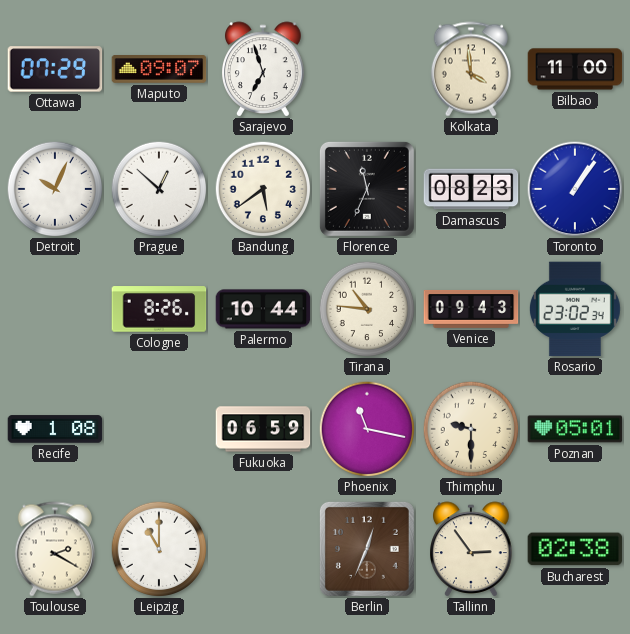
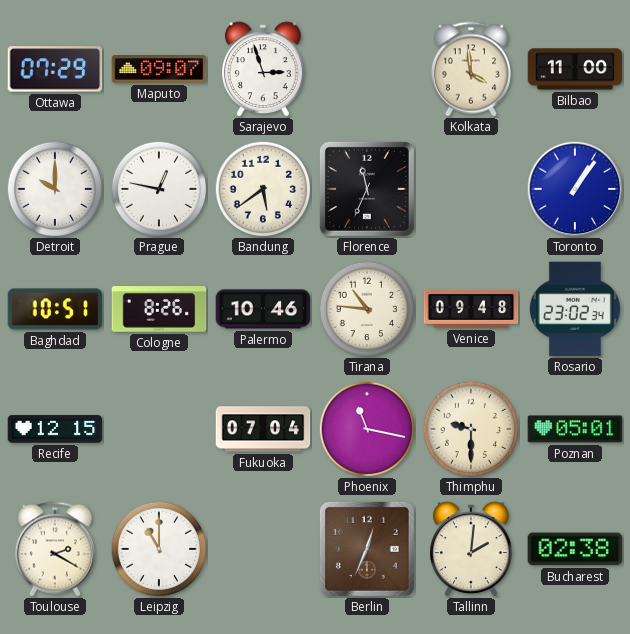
Sarajevo: 6:57 -> 2:57 (263, 69)
Detroit: 10:04 -> 10:00 (55, 189)
Prague: 12:52 -> 12:47 (159, 189)
Damascus: 08:23 -> none (471, 189)
Baghdad: none -> 10:51 (55, 309)
Palermo: 10:44 -> 10:46 (263, 309)
Venice: 09:43 -> 09:48 (471, 309)
Recife: 1:08 -> 12:15 (55, 429)
Fukuoka: 06:59 -> 07:04 (263, 429)
Tallinn: 2:54 -> 2:01 (471, 549)
